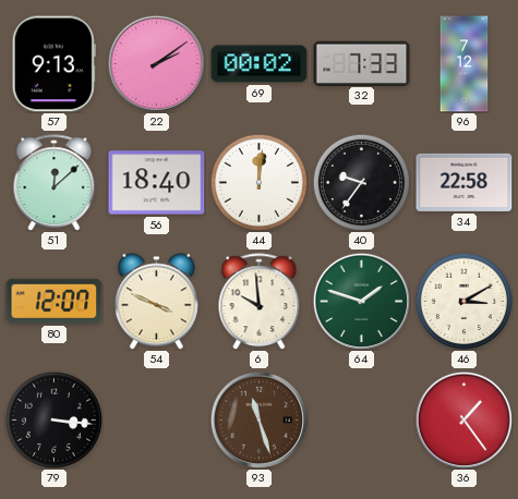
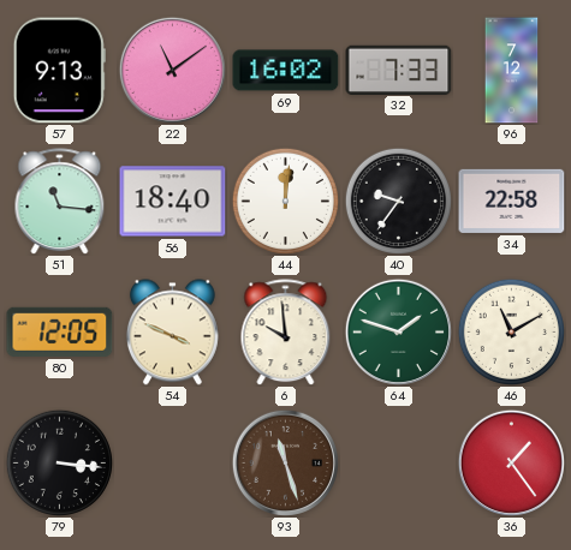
22: 2:09 -> 11:09 (172, 70)
69: 00:02 -> 16:02 (286, 71)
51: 12:08 -> 11:16 (60, 202)
80: 12:07 -> 12:05 (60, 331)
46: 3:10 -> 11:10 (511, 331)
